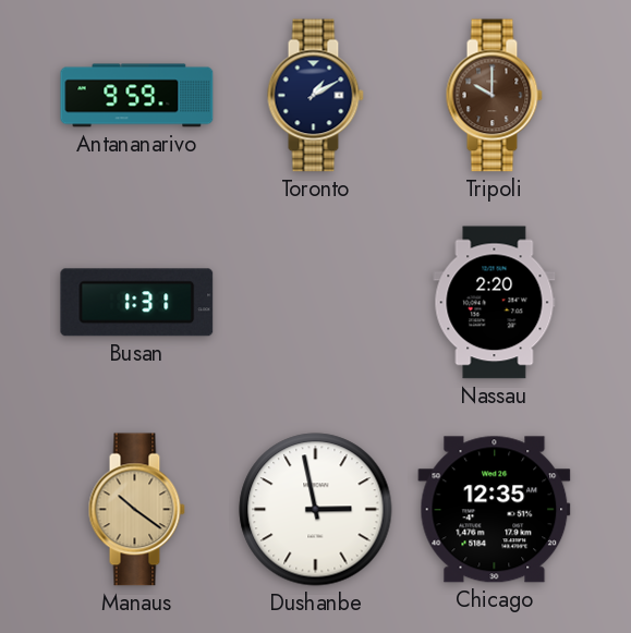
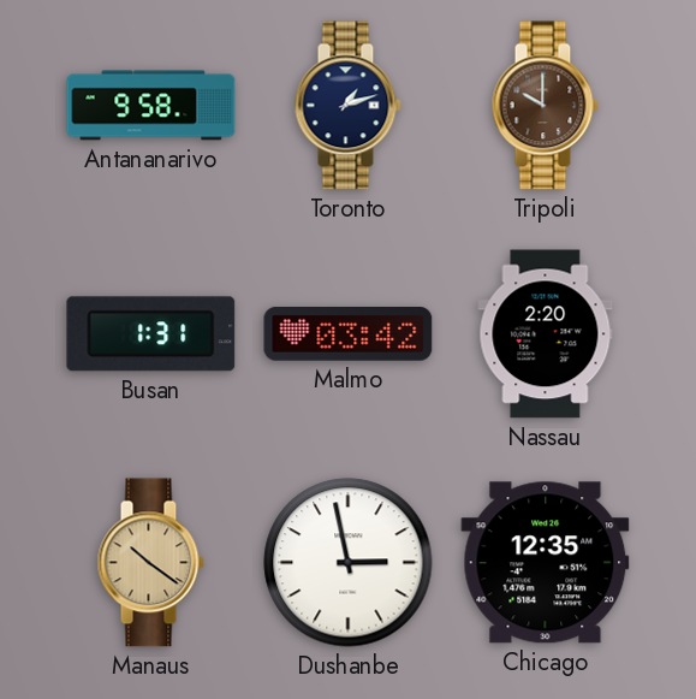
Antananarivo: 9:59 -> 9:58 (151, 106)
Toronto: 1:10 -> 1:12 (347, 106)
Malmo: none -> 03:42 (349, 334)
